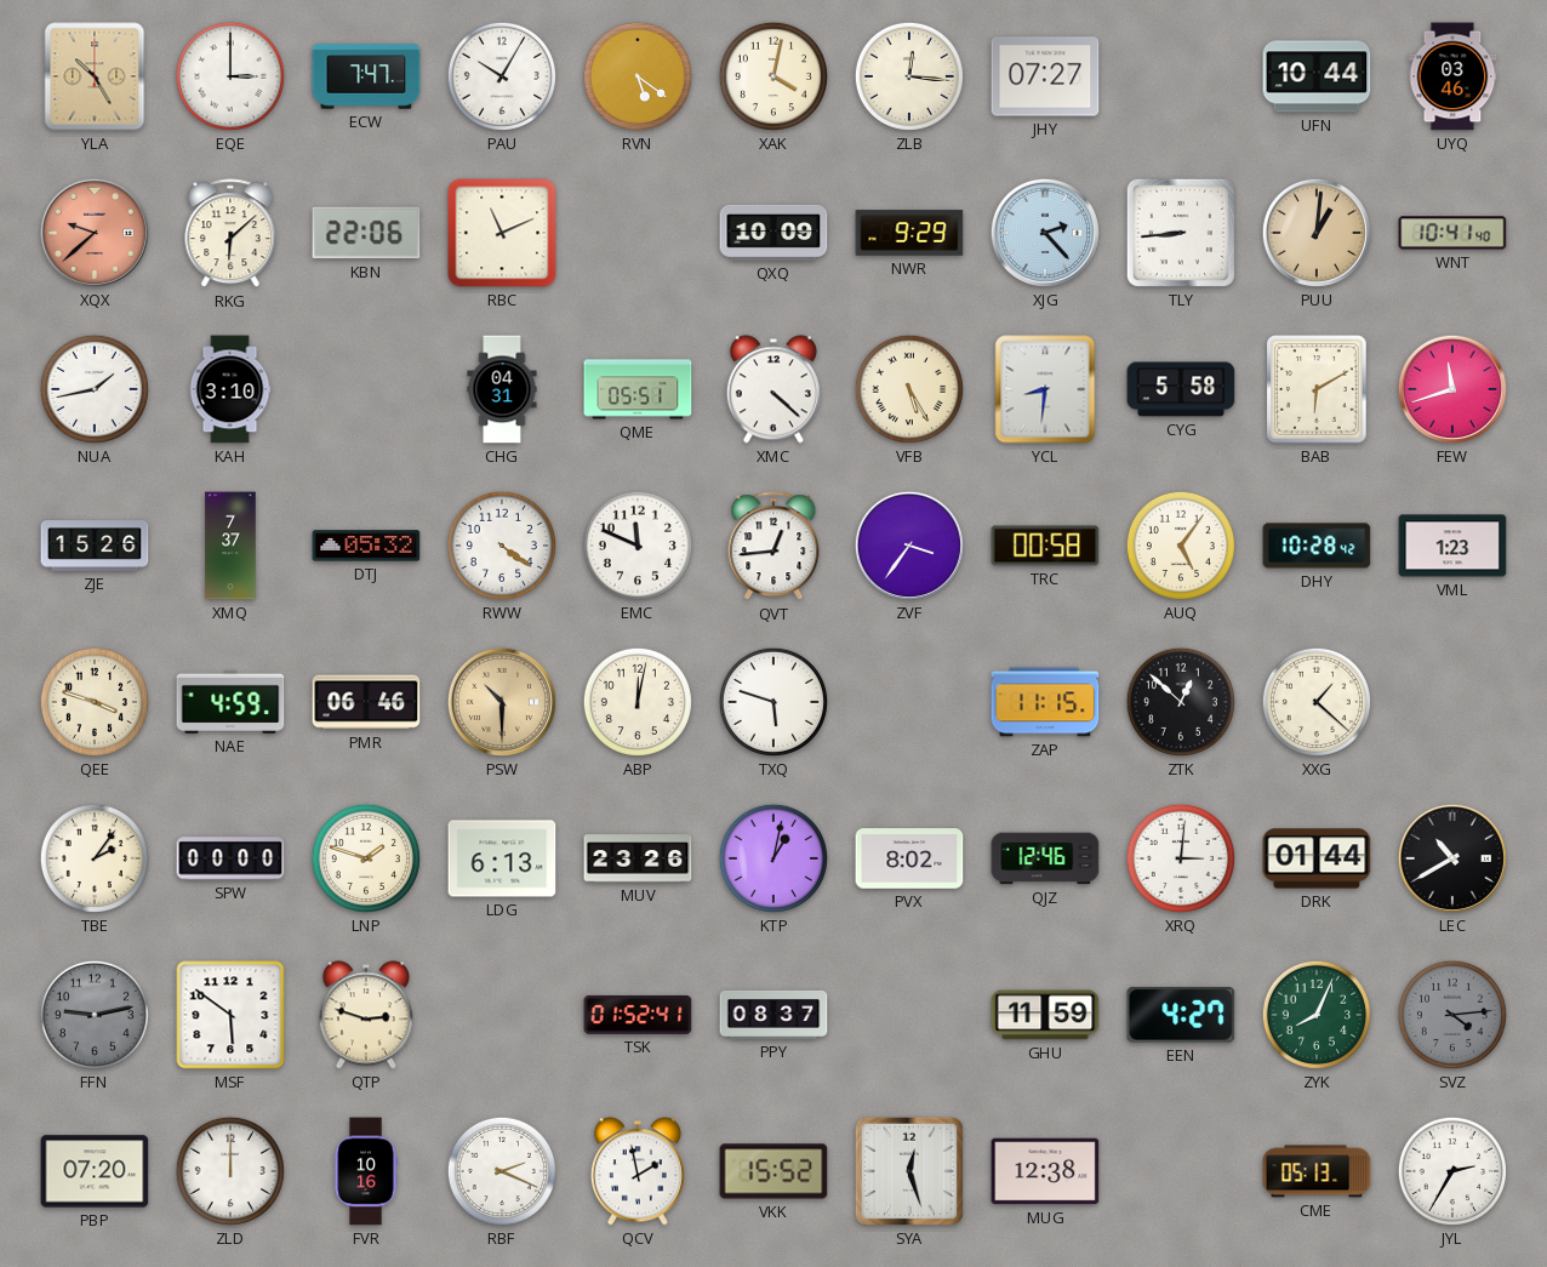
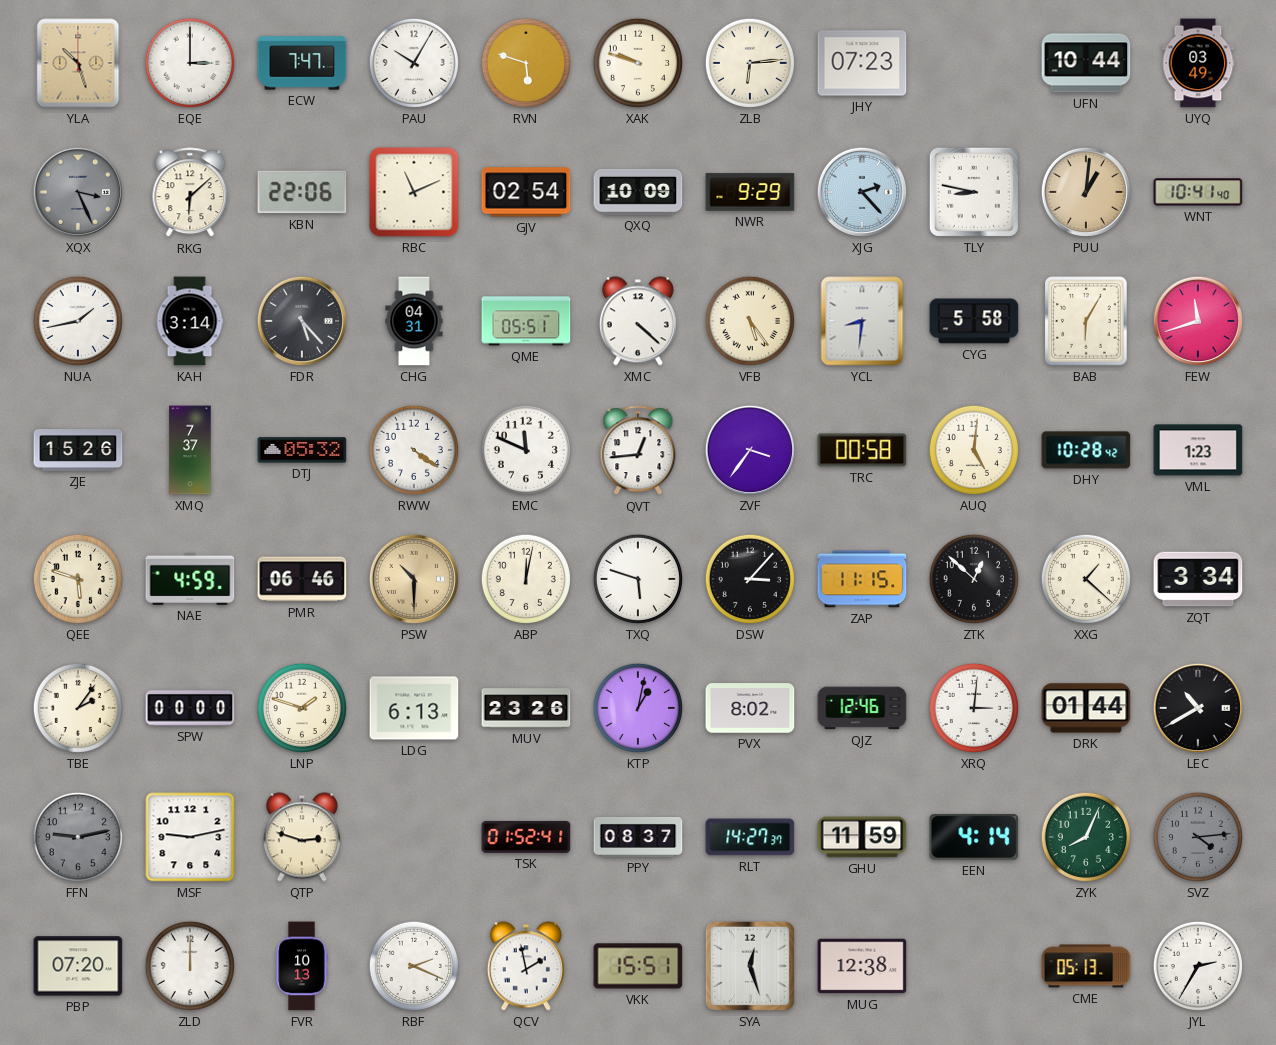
YLA: 10:25 -> 10:27 (78, 63)
RVN: 5:21 -> 5:48 (526, 63)
XAK: 4:02 -> 9:48 (638, 63)
ZLB: 12:16 -> 6:14 (750, 63)
JHY: 07:27 -> 07:23 (862, 63)
UYQ: 03:46 -> 03:49 (1198, 63)
XQX: 9:38 -> 3:26 (78, 192)
XQX dial: salmon -> grey (78, 192)
GJV: none -> 02:54 (526, 192)
TLY: 8:44 -> 8:47 (974, 192)
KAH: 3:10 -> 3:14 (190, 321)
FDR: none -> 5:23 (302, 321)
VFB: 5:25 -> 5:24 (750, 321)
BAB: 6:10 -> 6:05 (1086, 321)
AUQ: 5:06 -> 5:01 (974, 450)
QEE: 3:48 -> 5:48 (78, 579)
DSW: none -> 3:07 (750, 579)
ZQT: none -> 3:34 (1198, 579)
MSF: 5:51 -> 9:13 (190, 837)
RLT: none -> 14:27 (750, 837)
EEN: 4:27 -> 4:14 (974, 838)
FVR: 10:16 -> 10:13 (302, 966)
VKK: 15:52 -> 15:51 (638, 966)
